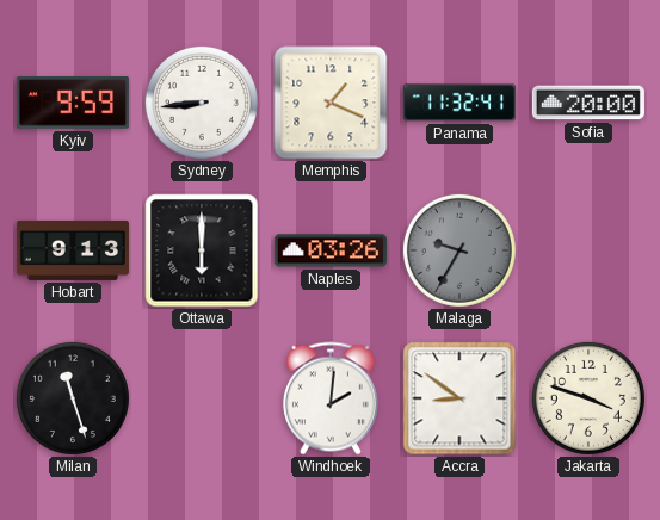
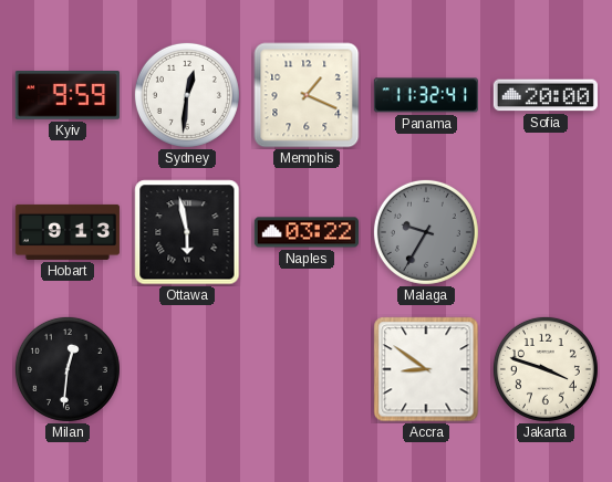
Sydney: 8:44 -> 12:31 (187, 95)
Ottawa: 6:00 -> 5:58 (187, 232)
Naples: 03:26 -> 03:22 (307, 232)
Milan: 11:27 -> 12:31 (68, 369)
Windhoek: 2:01 -> none (331, 398)
